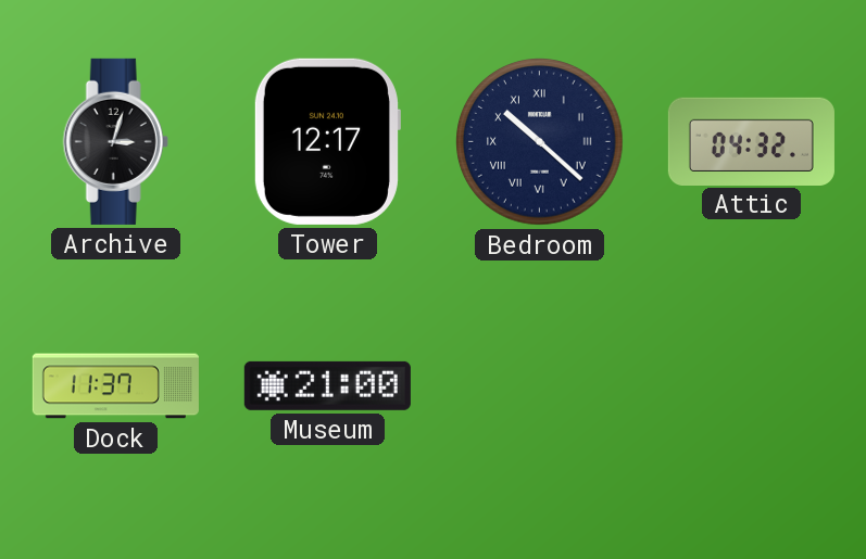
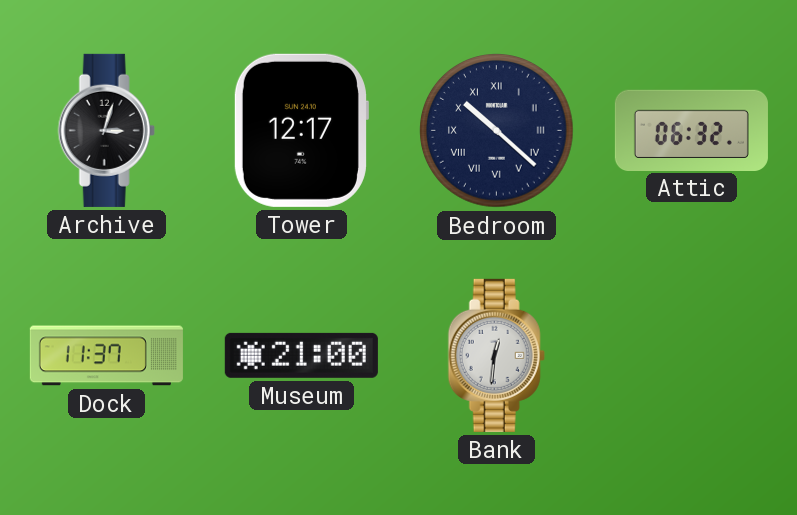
Attic: 04:32 -> 06:32 (691, 130)
Bank: none -> 12:31 (496, 355)
